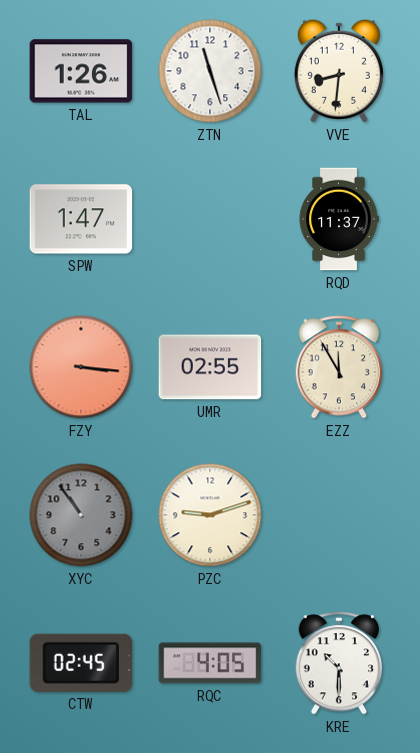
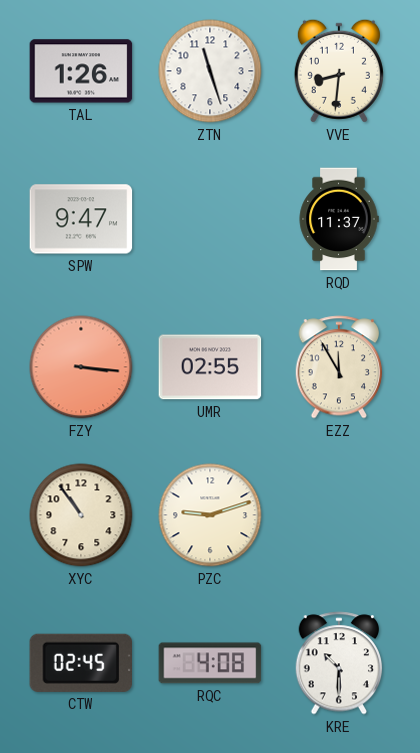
SPW: 1:47 -> 9:47 (81, 219)
XYC dial: grey -> cream (81, 515)
RQC: 4:05 -> 4:08 (210, 663)
